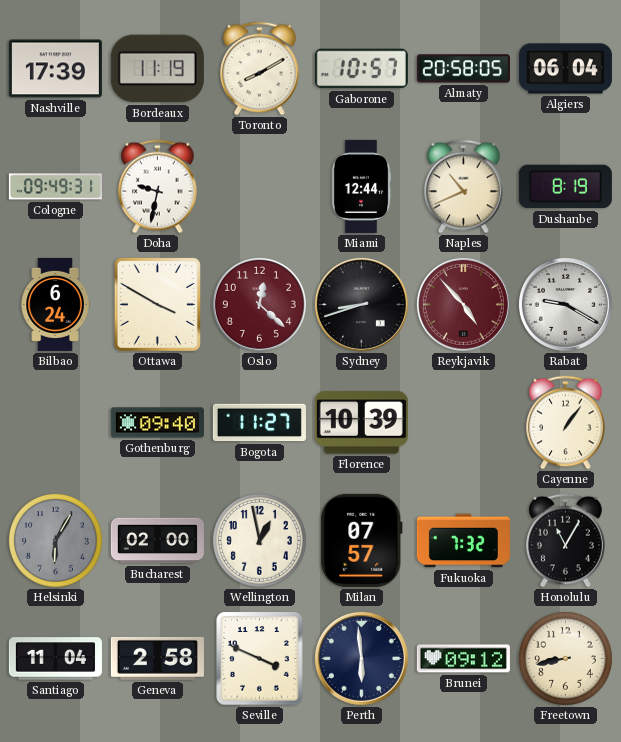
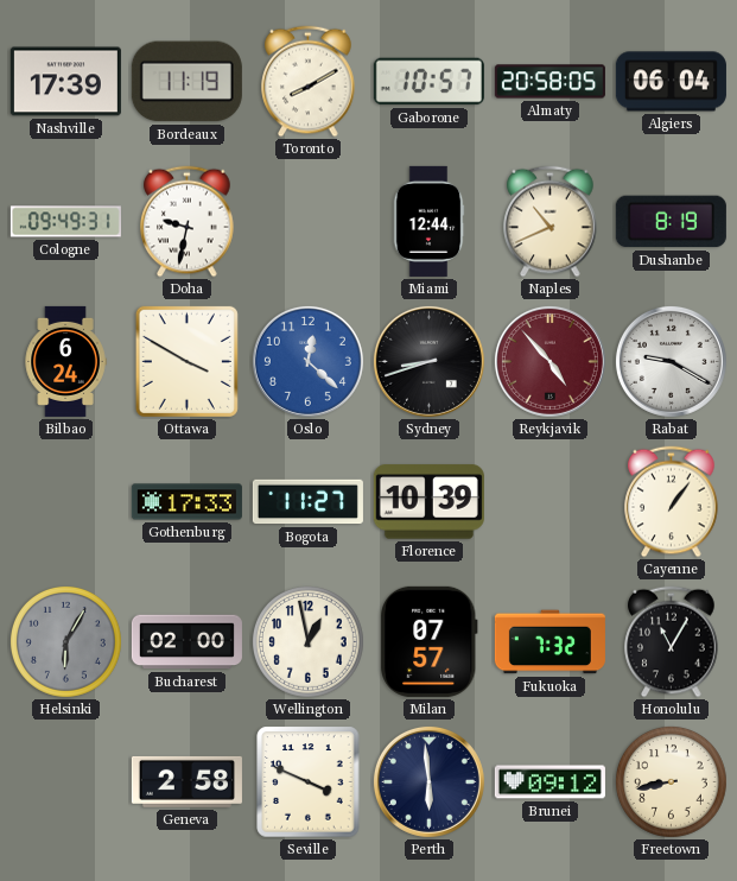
Oslo dial: burgundy -> blue (307, 361)
Gothenburg: 09:40 -> 17:33 (186, 502)
Santiago: 11:04 -> none (55, 659)
